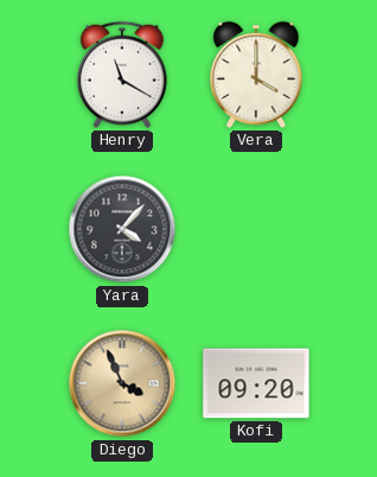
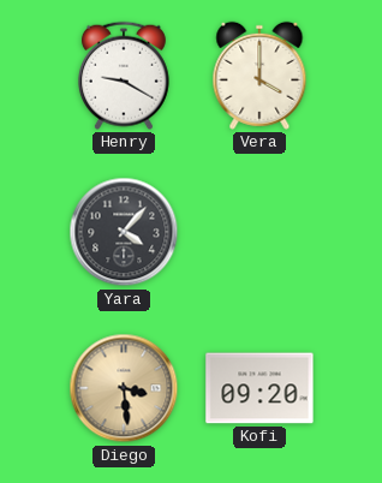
Henry: 11:20 -> 9:20 (124, 76)
Diego: 3:56 -> 3:29 (124, 388)
